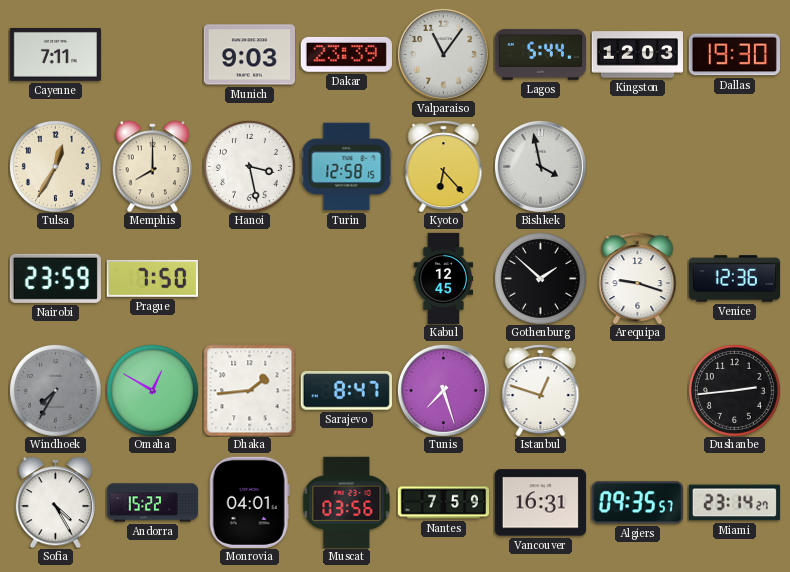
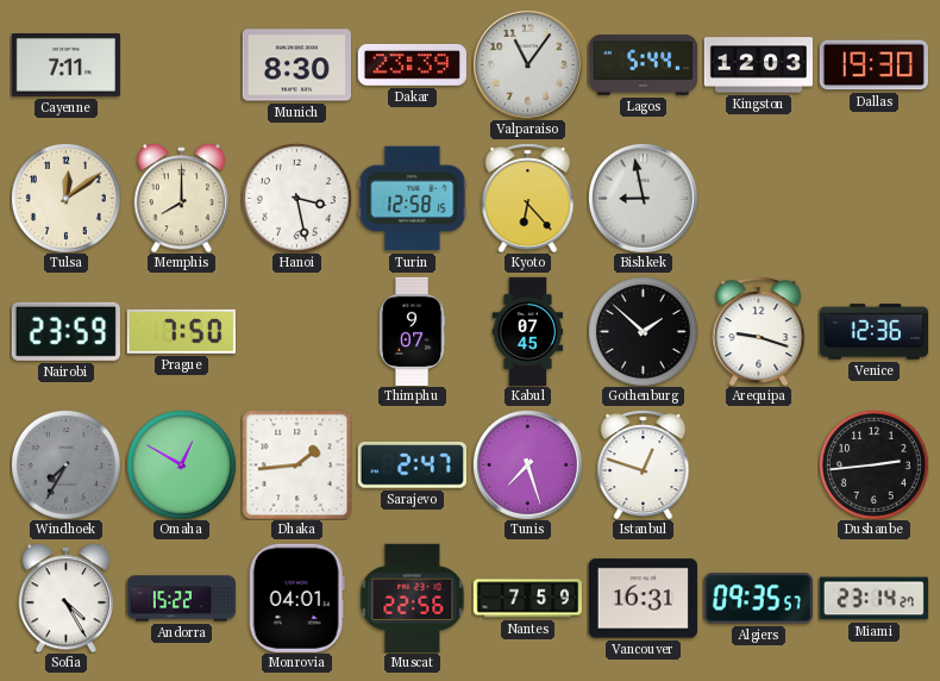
Munich: 9:03 -> 8:30 (296, 65)
Tulsa: 12:35 -> 12:09 (65, 198)
Bishkek: 3:58 -> 8:58 (643, 198)
Thimphu: none -> 9:07 (412, 331)
Kabul: 12:45 -> 07:45 (528, 331)
Sarajevo: 8:47 -> 2:47 (412, 466)
Muscat: 03:56 -> 22:56 (413, 598)
